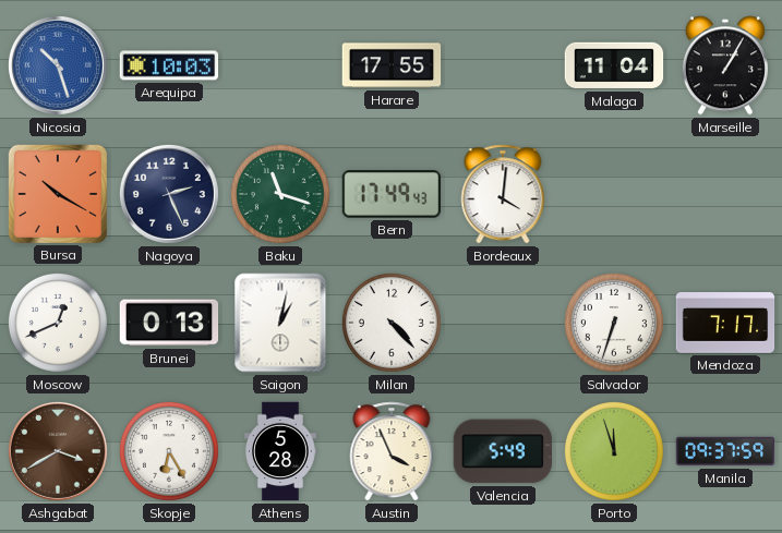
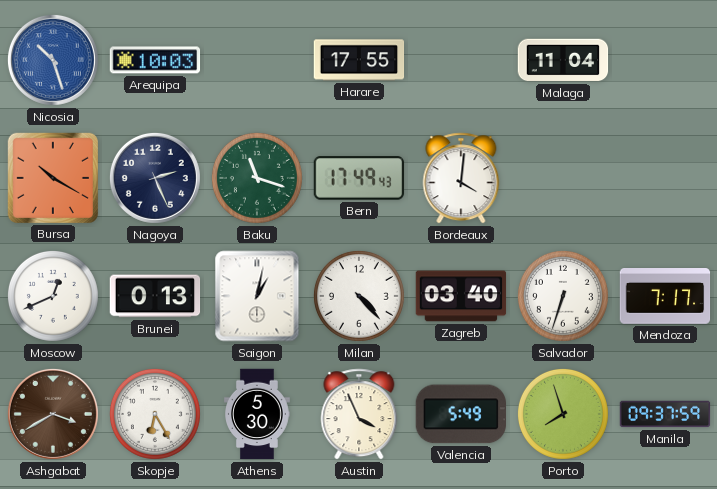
Marseille: 1:05 -> none (725, 65)
Zagreb: none -> 03:40 (461, 296)
Athens: 5:28 -> 5:30 (258, 414)
Porto: 11:57 -> 7:57 (563, 414)
